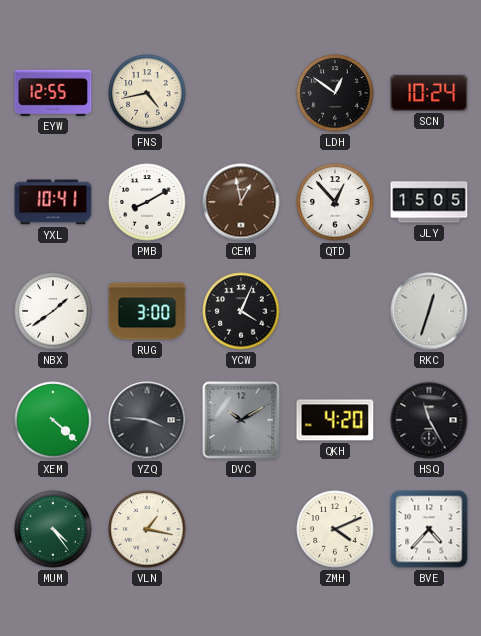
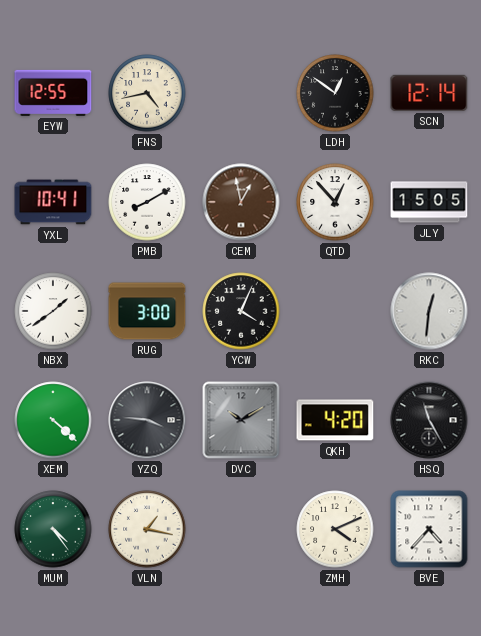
SCN: 10:24 -> 12:14 (429, 93)
RKC: 12:33 -> 12:31 (429, 311)
